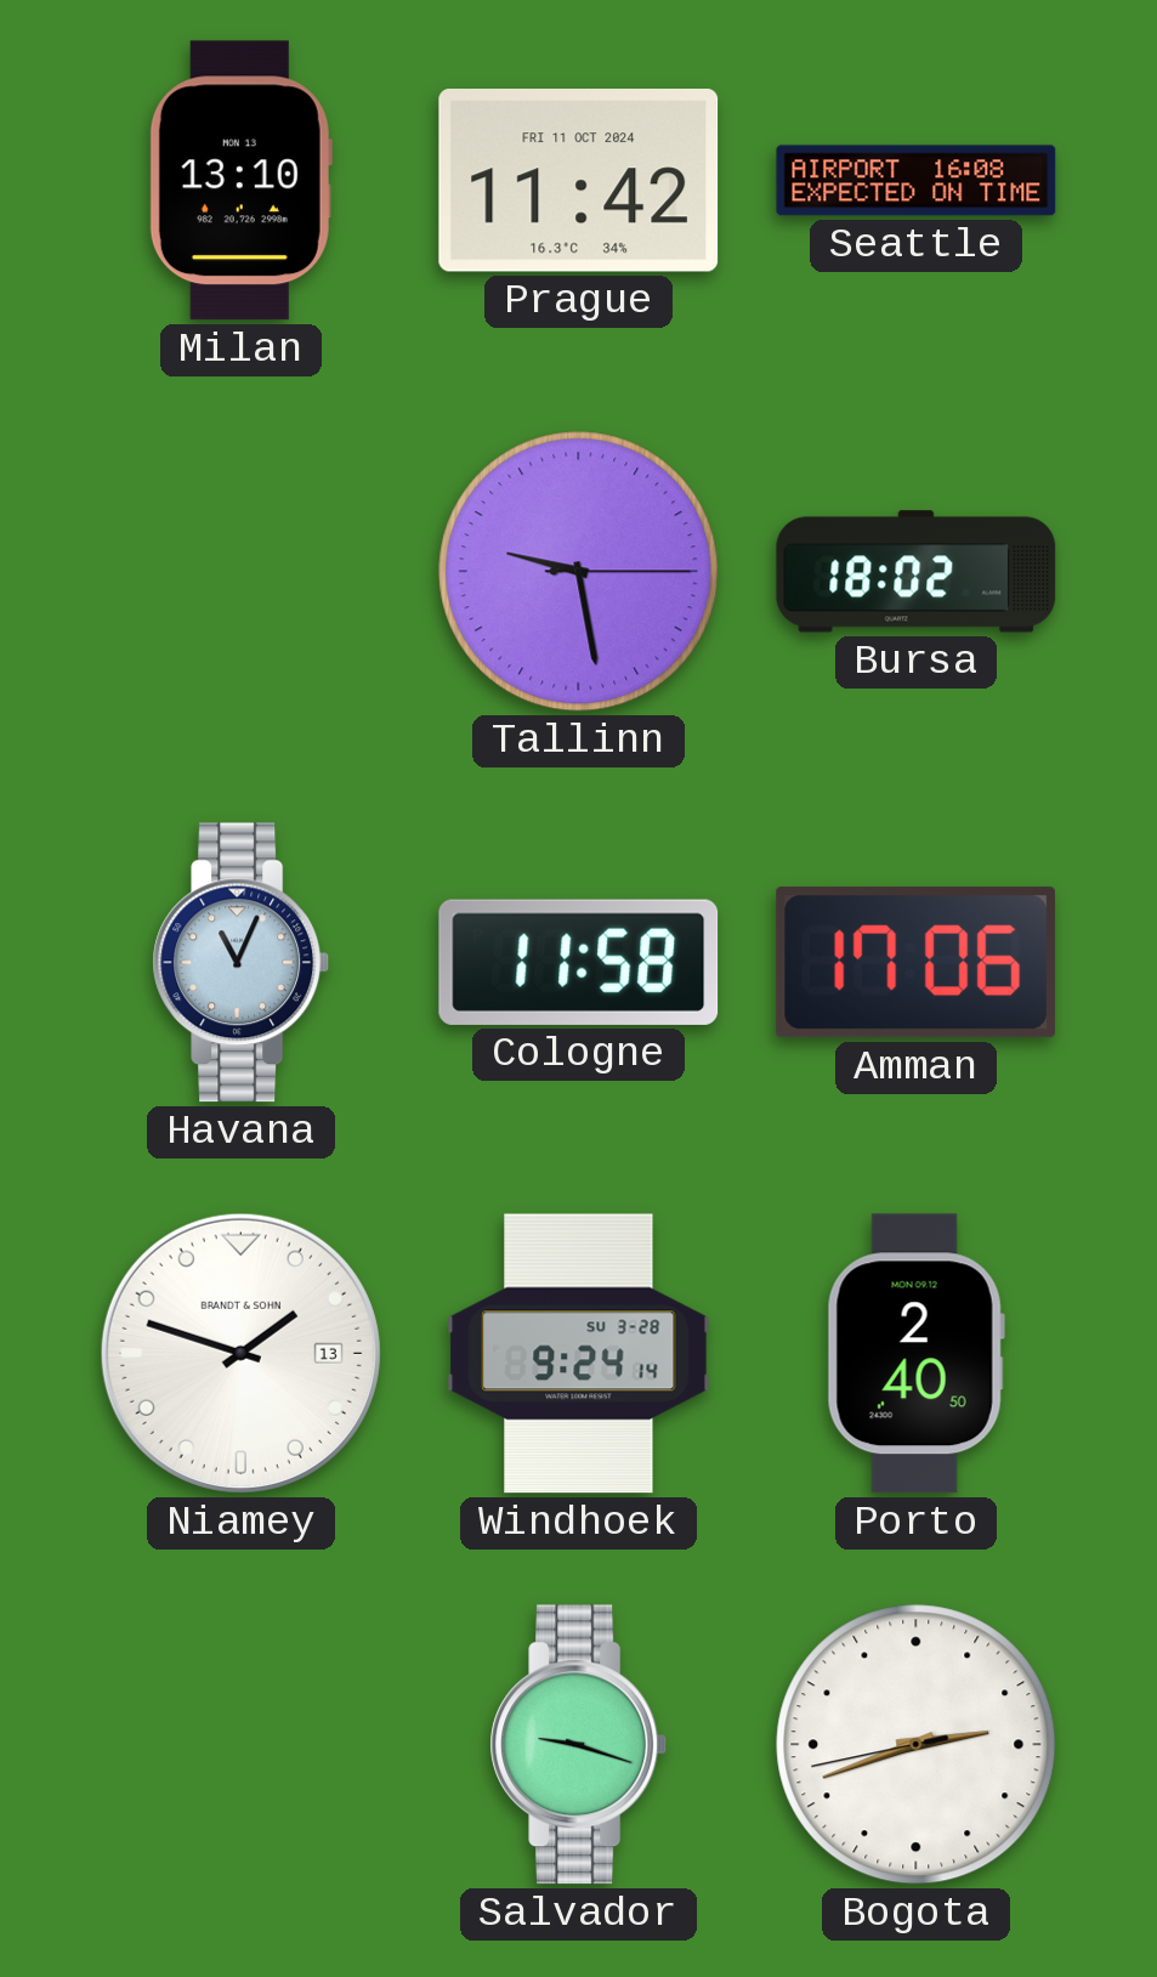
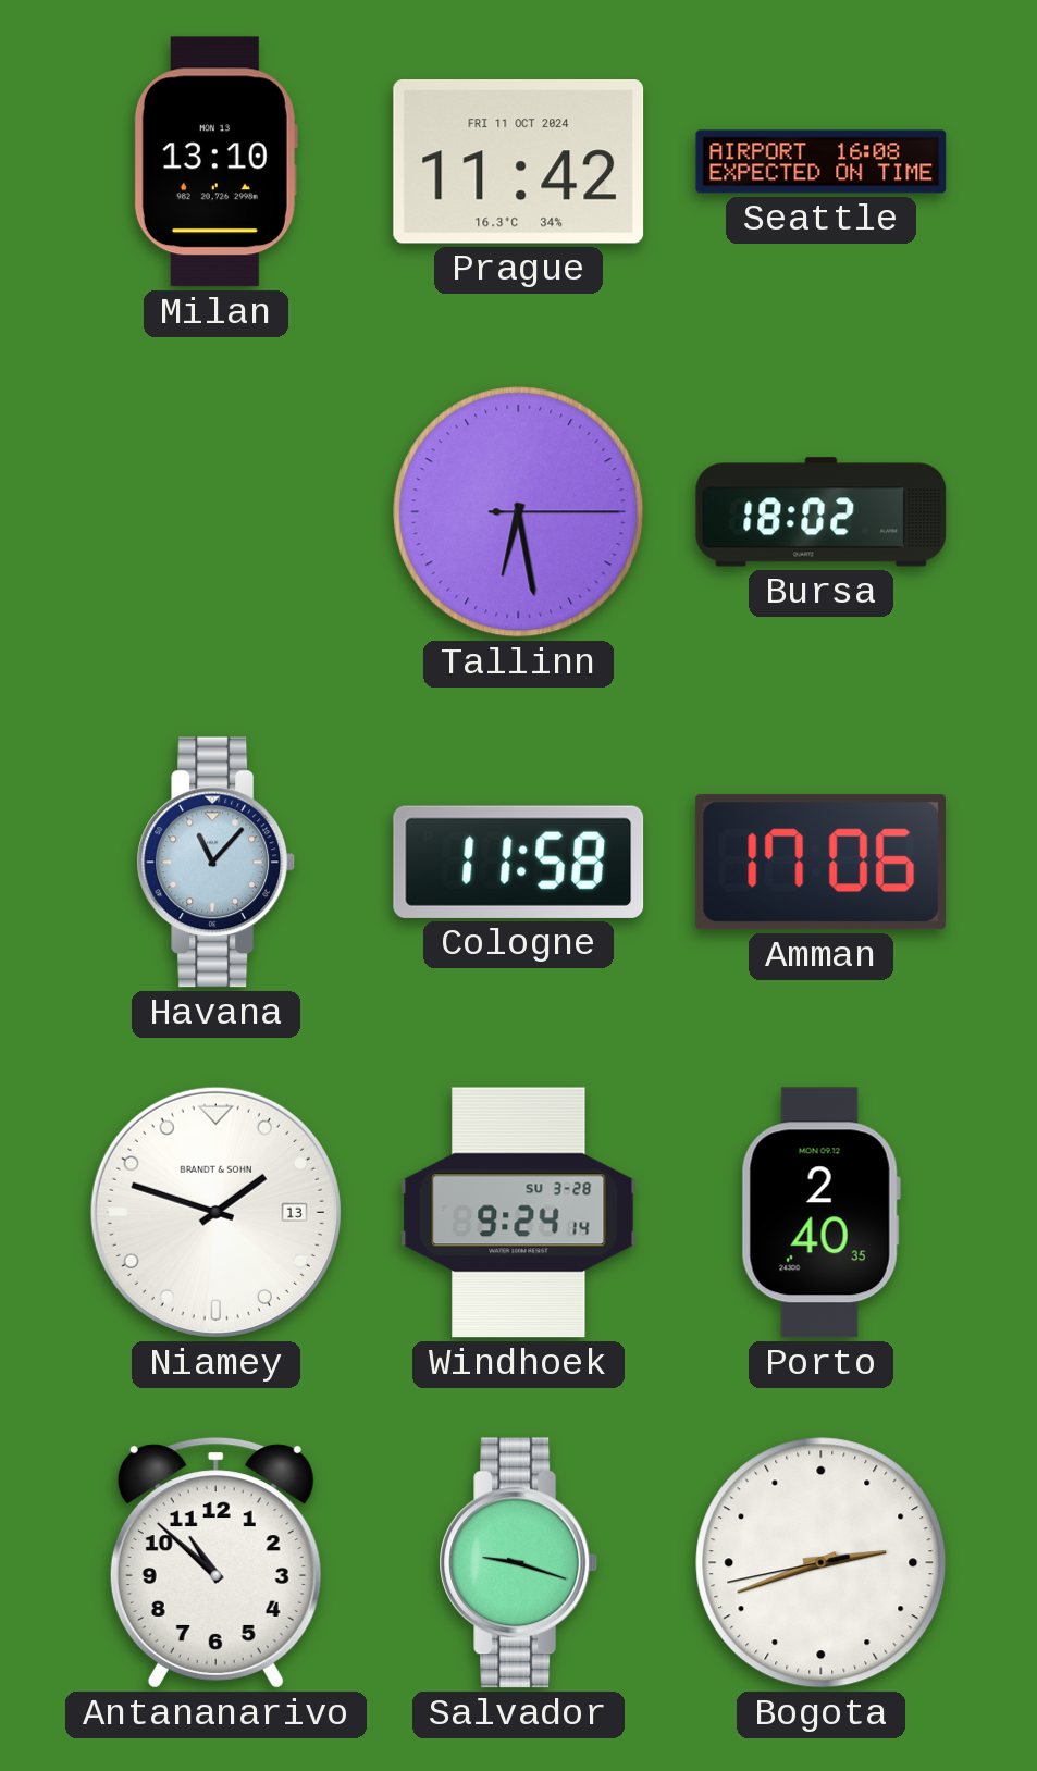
Tallinn: 9:28 -> 6:28 (519, 512)
Havana: 11:04 -> 11:07 (217, 863)
Porto: 2:40:50 -> 2:40:35 (820, 1213)
Antananarivo: none -> 10:52 (215, 1563)
